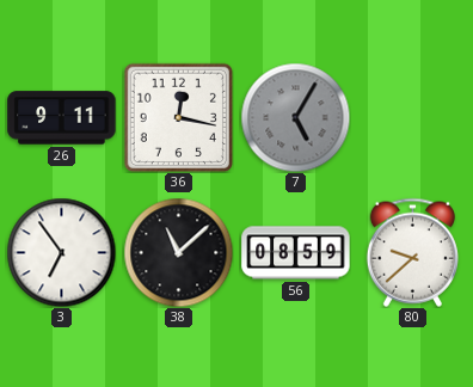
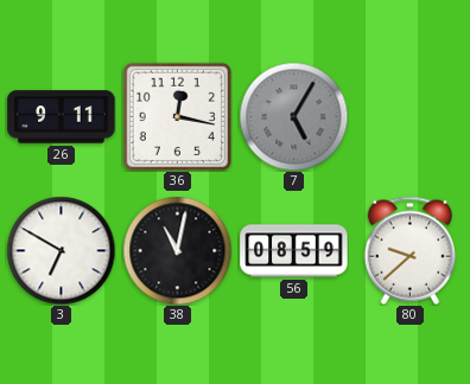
3: 6:54 -> 6:50 (61, 250)
38: 11:08 -> 11:02 (177, 250)
